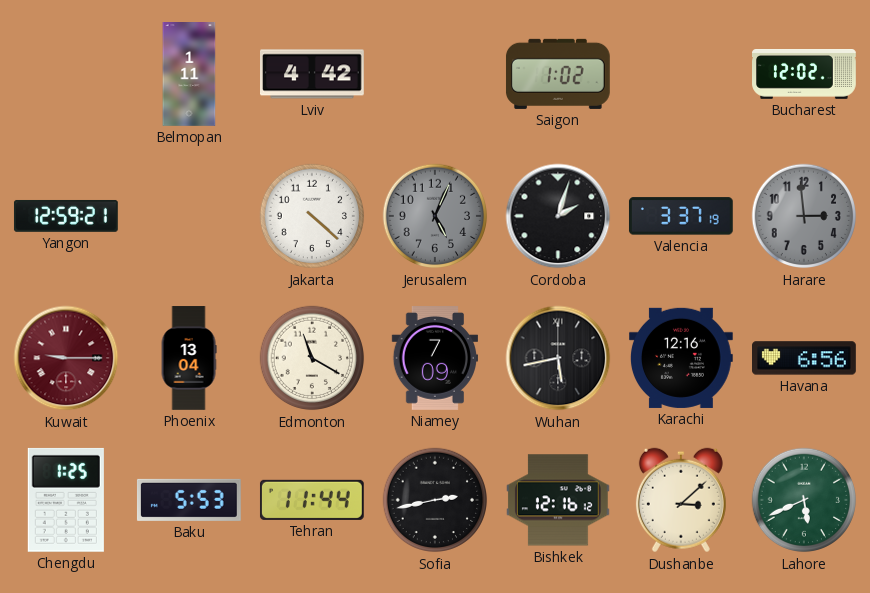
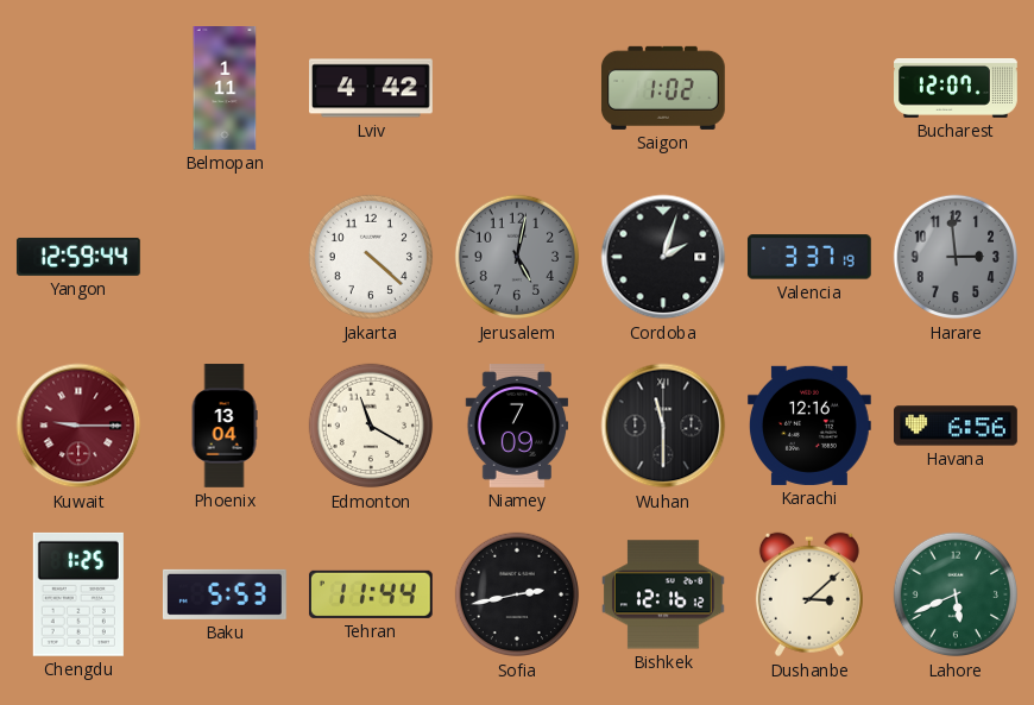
Bucharest: 12:02 -> 12:07 (957, 89)
Yangon: 12:59:21 -> 12:59:44 (78, 257)
Jerusalem: 5:04 -> 5:02 (517, 257)
Wuhan: 5:43 -> 11:30 (663, 426)
